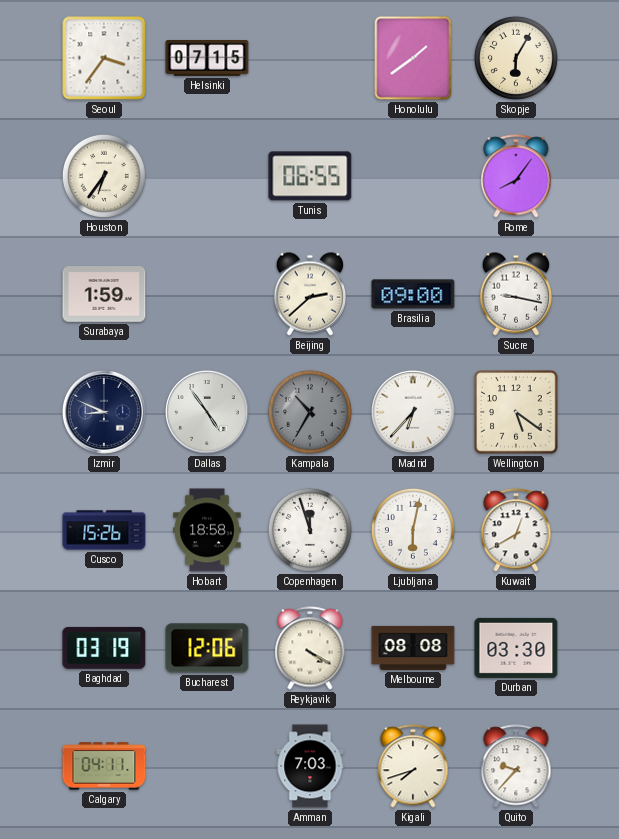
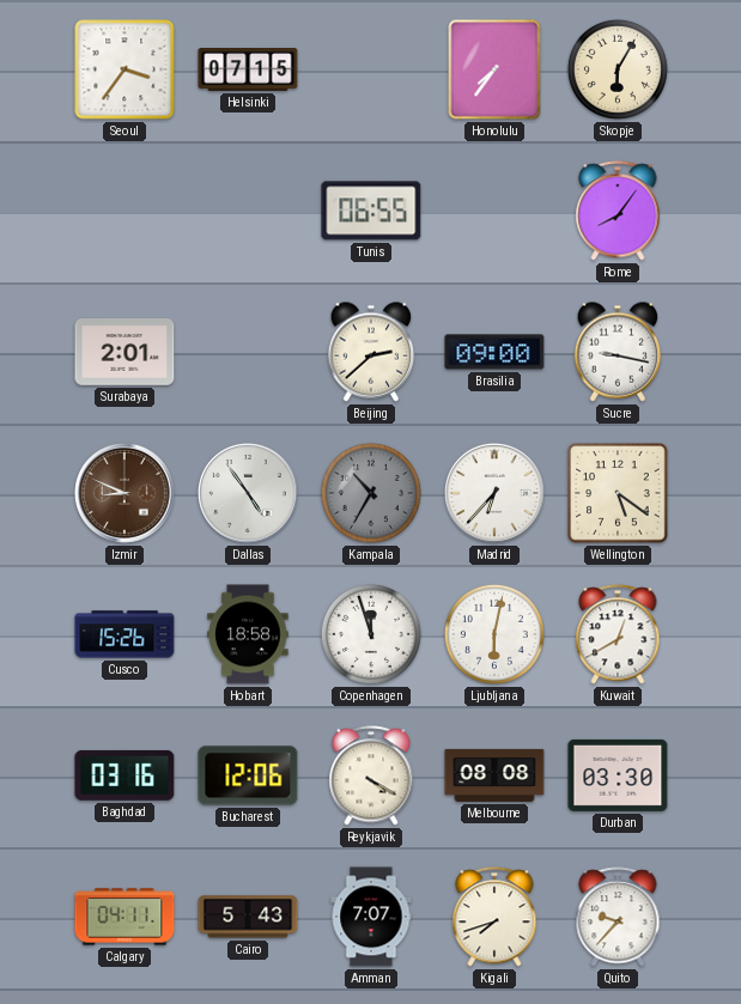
Honolulu: 1:39 -> 7:36 (494, 69)
Houston: 6:36 -> none (104, 176)
Surabaya: 1:59 -> 2:01 (124, 353)
Izmir dial: navy -> brown (126, 494)
Baghdad: 03:19 -> 03:16 (124, 775)
Cairo: none -> 5:43 (248, 917)
Amman: 7:03 -> 7:07 (371, 917)
